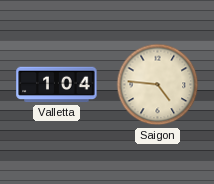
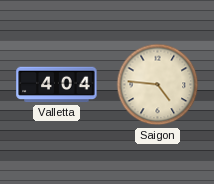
Valletta: 1:04 -> 4:04 (57, 85)
